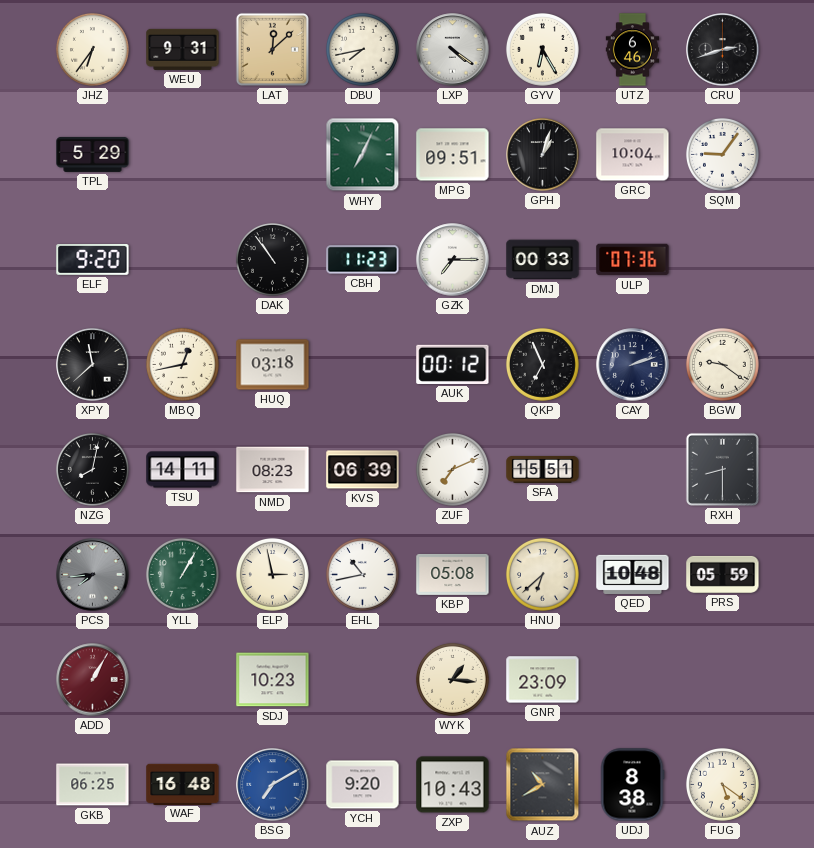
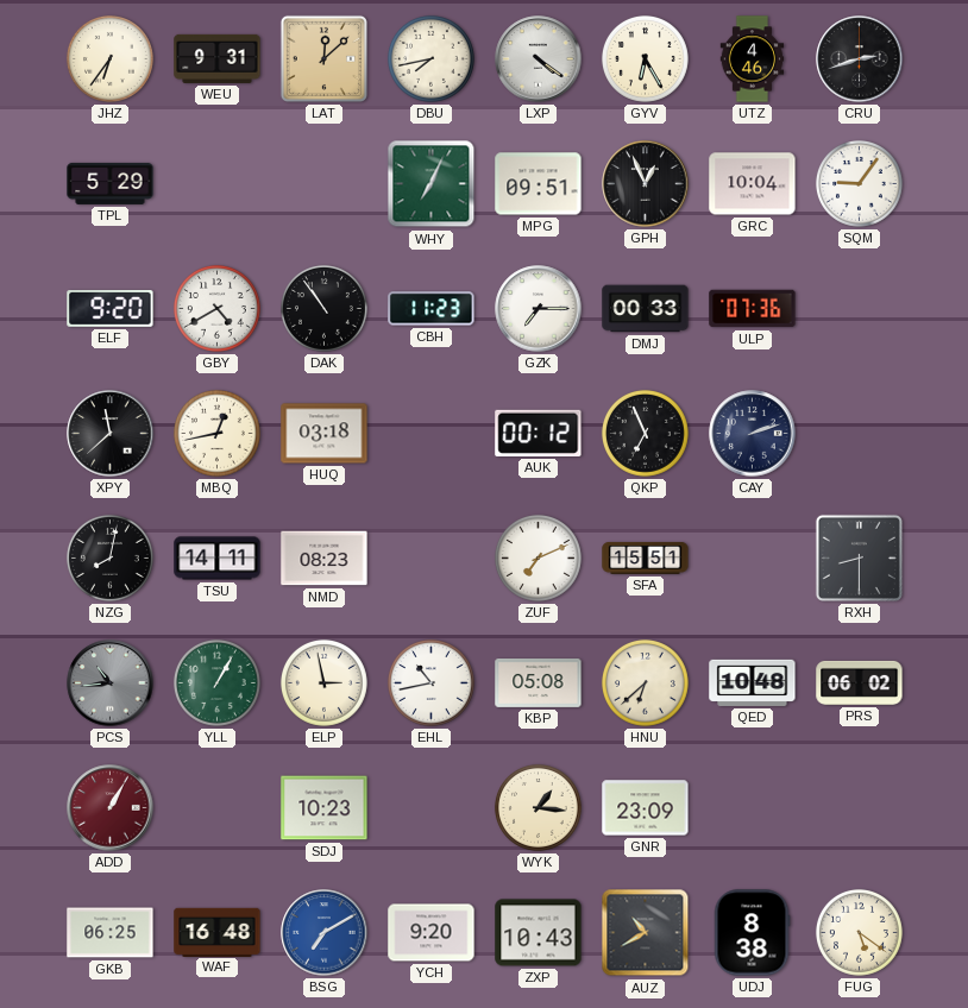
UTZ: 6:46 -> 4:46 (753, 59)
GPH: 1:03 -> 12:56 (646, 184)
GBY: none -> 4:40 (216, 308)
BGW: 9:21 -> none (722, 364)
KVS: 06:39 -> none (363, 470)
PCS: 7:44 -> 10:44 (111, 683)
PRS: 05:59 -> 06:02 (860, 682)
